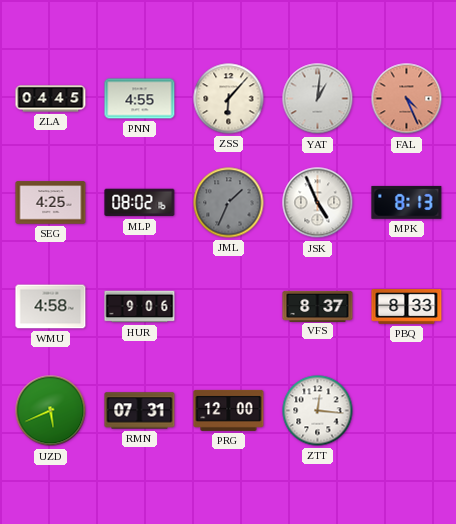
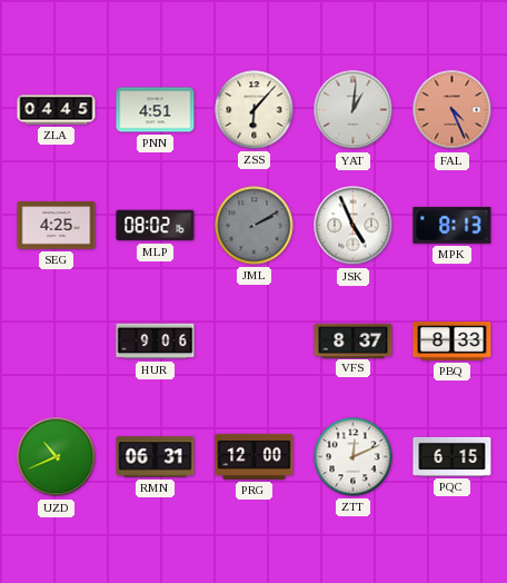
PNN: 4:55 -> 4:51 (156, 110)
JML: 1:34 -> 2:10 (255, 226)
WMU: 4:58 -> none (51, 307)
UZD: 5:41 -> 10:41 (57, 457)
RMN: 07:31 -> 06:31 (156, 457)
ZTT: 12:16 -> 12:11 (354, 457)
PQC: none -> 6:15 (453, 456)
